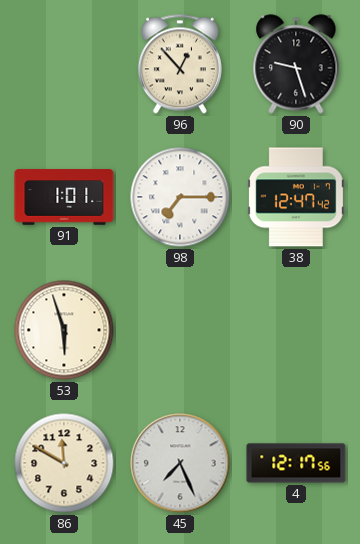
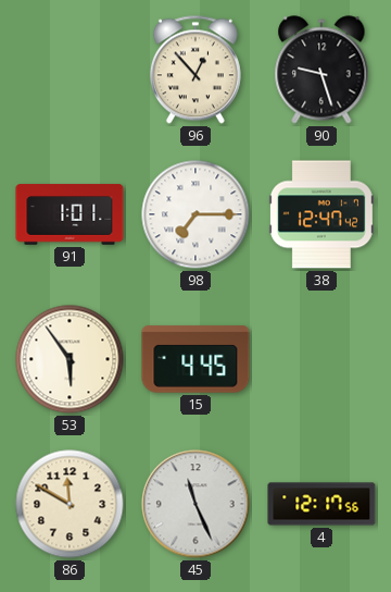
53: 5:57 -> 5:54 (70, 359)
15: none -> 4:45 (195, 359)
45: 7:26 -> 11:26 (195, 504)
